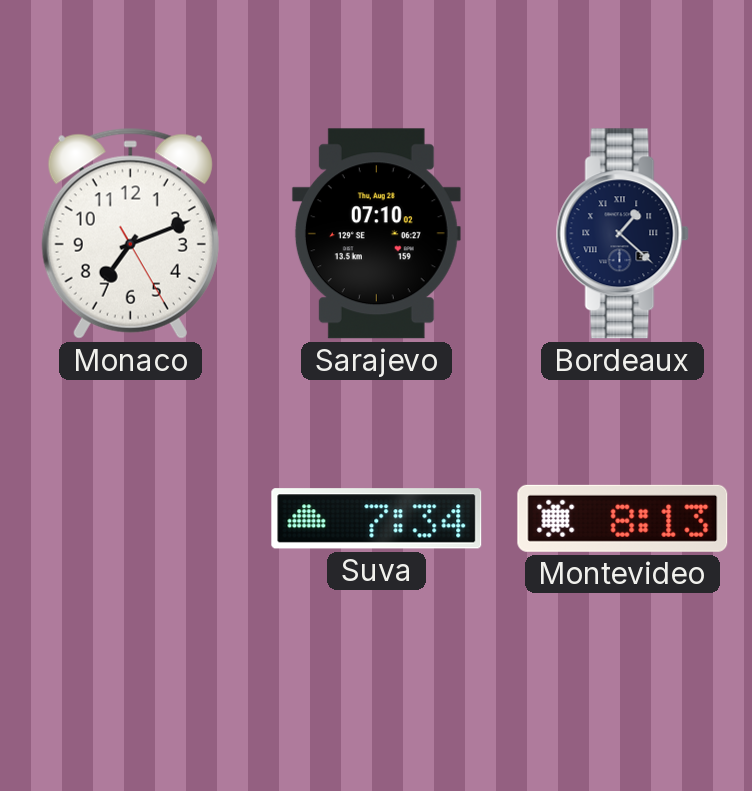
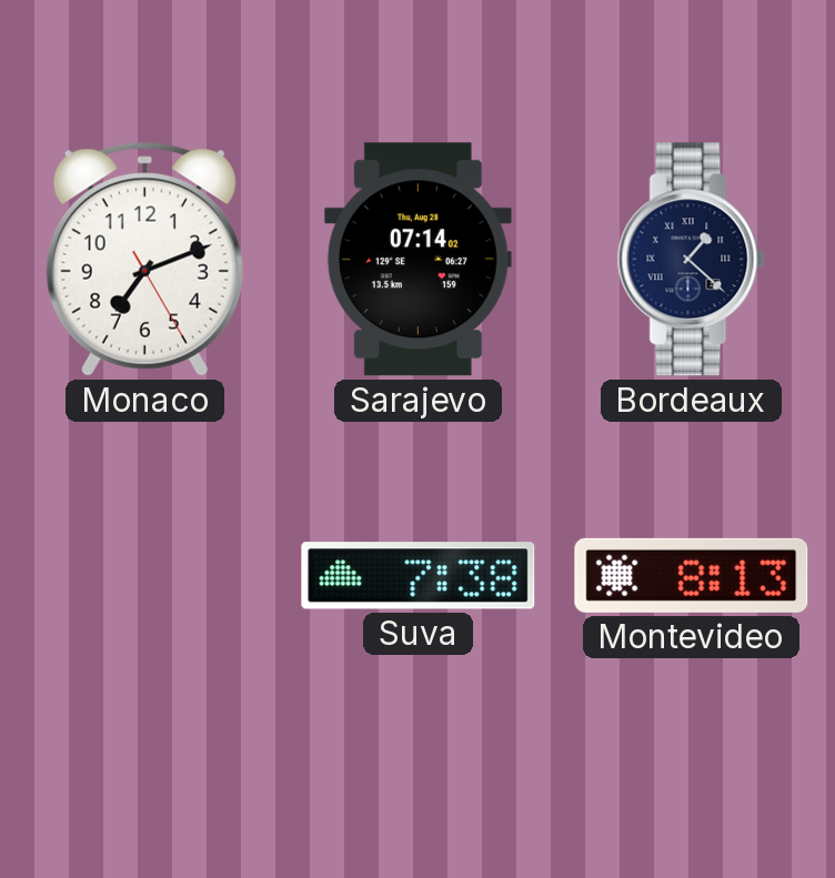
Sarajevo: 07:10 -> 07:14 (417, 260)
Suva: 7:34 -> 7:38 (419, 576)
